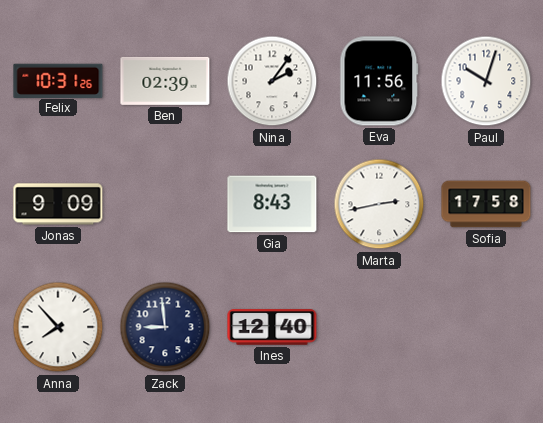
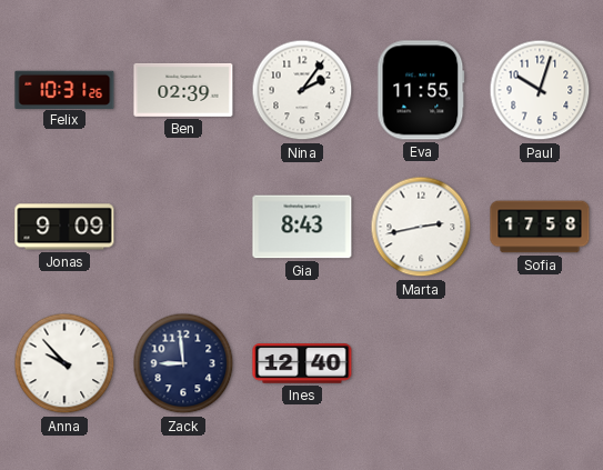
Eva: 11:56 -> 11:55 (421, 90)
Anna: 7:53 -> 9:53 (64, 363)
